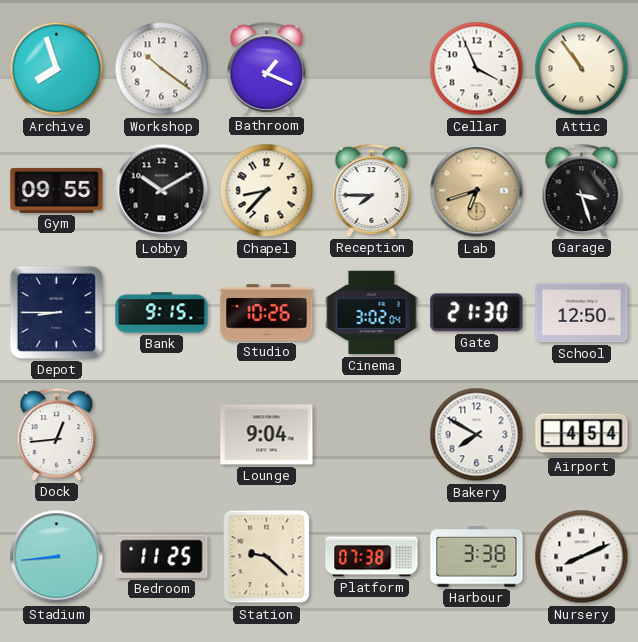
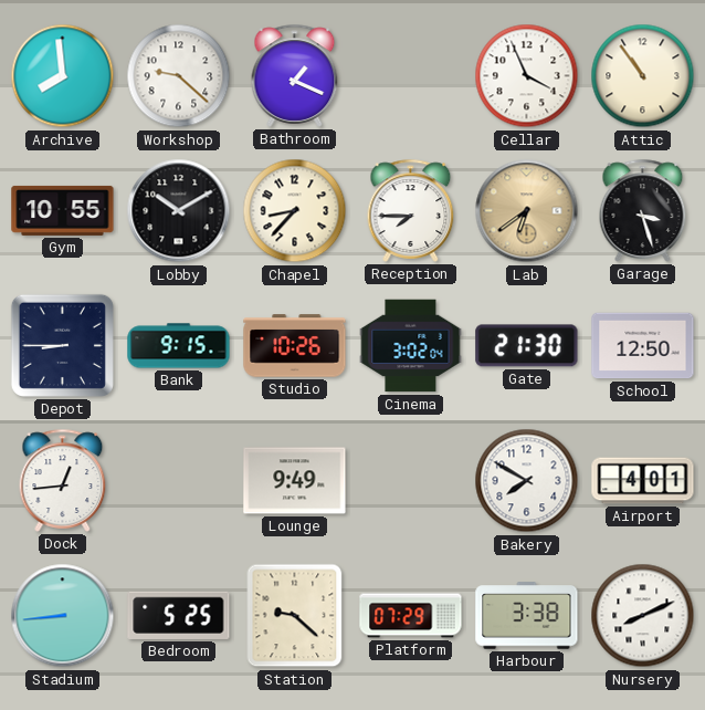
Archive: 7:57 -> 7:59 (63, 76)
Workshop: 10:21 -> 9:22 (179, 76)
Gym: 09:55 -> 10:55 (63, 210)
Lab: 6:42 -> 6:39 (527, 211)
Lounge: 9:04 -> 9:49 (295, 481)
Airport: 4:54 -> 4:01 (643, 481)
Bedroom: 11:25 -> 5:25 (179, 615)
Platform: 07:38 -> 07:29 (411, 616)
